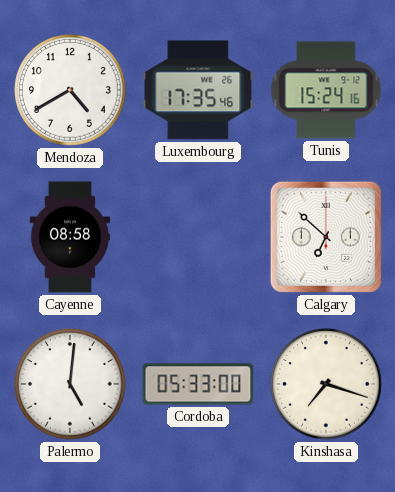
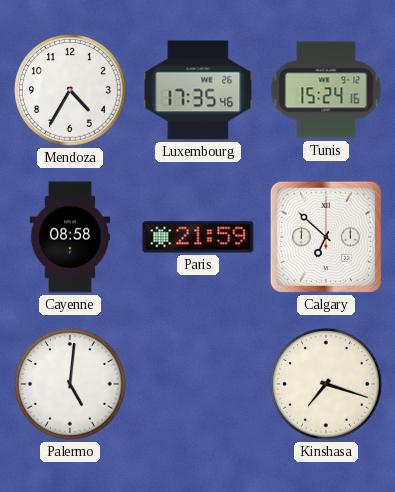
Mendoza: 4:40 -> 4:35 (70, 90)
Paris: none -> 21:59 (198, 237)
Cordoba: 05:33 -> none (198, 384)
